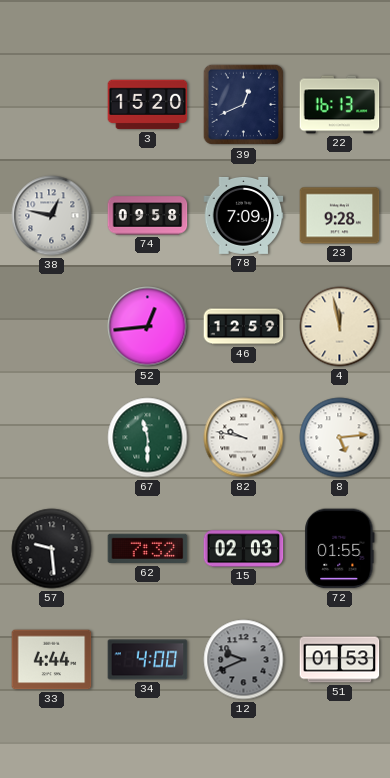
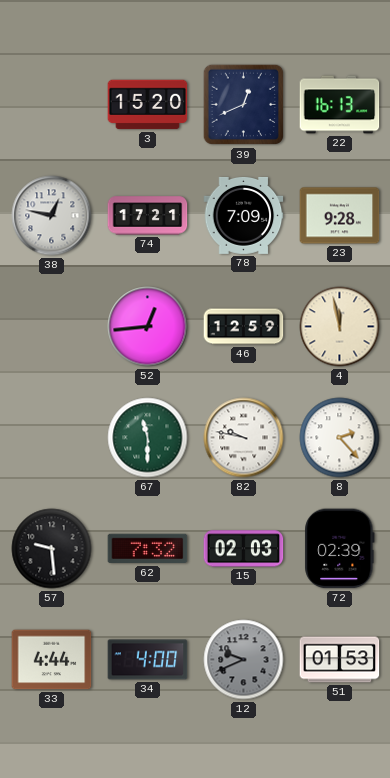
74: 09:58 -> 17:21 (148, 216)
8: 5:14 -> 2:23 (340, 438)
72: 01:55 -> 02:39 (340, 549)
